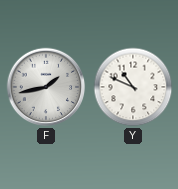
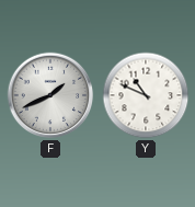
F: 1:43 -> 1:41 (50, 95)
